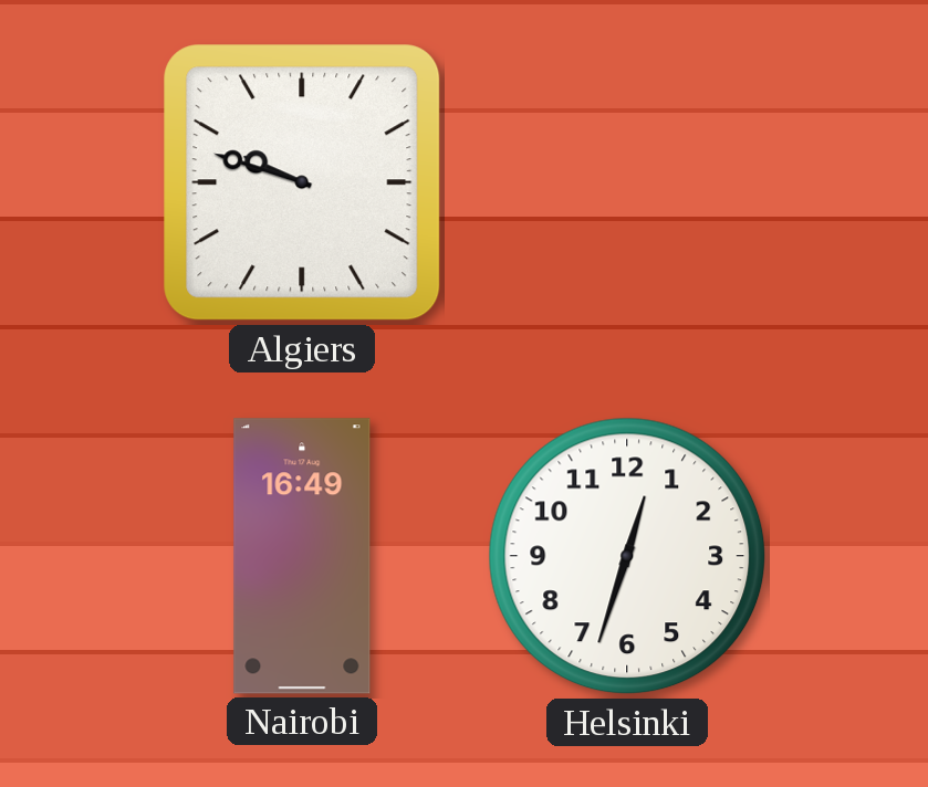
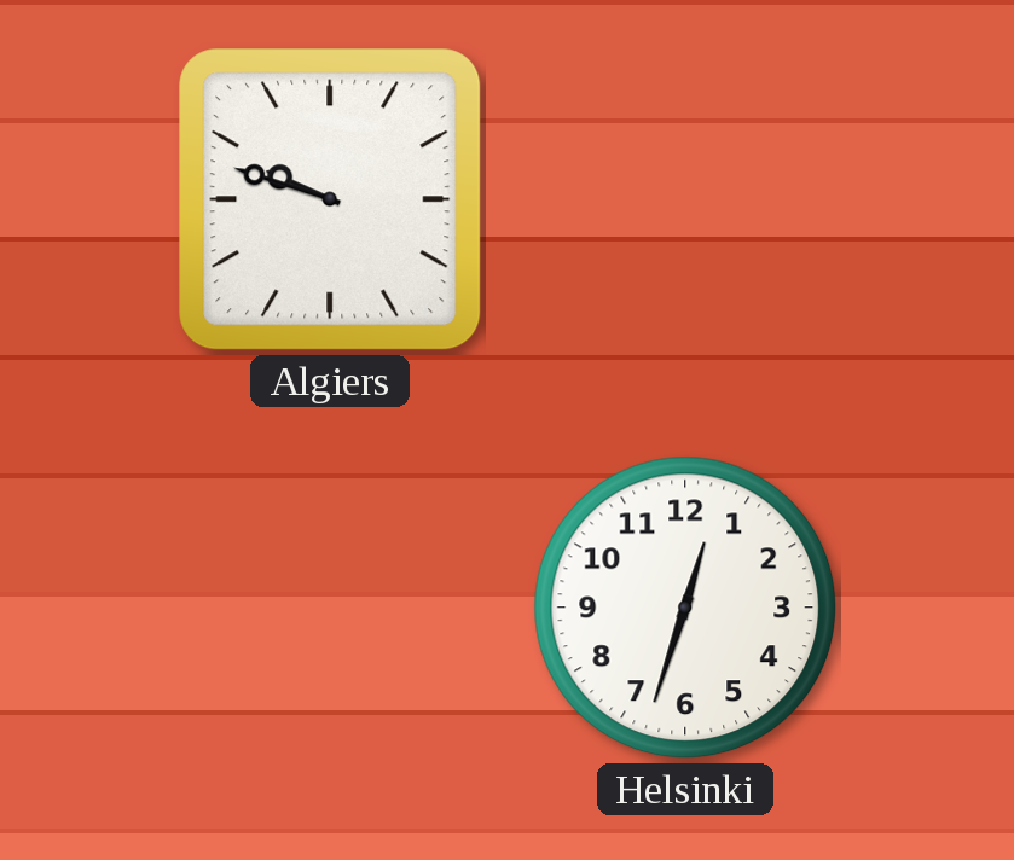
Nairobi: 16:49 -> none (302, 556)
